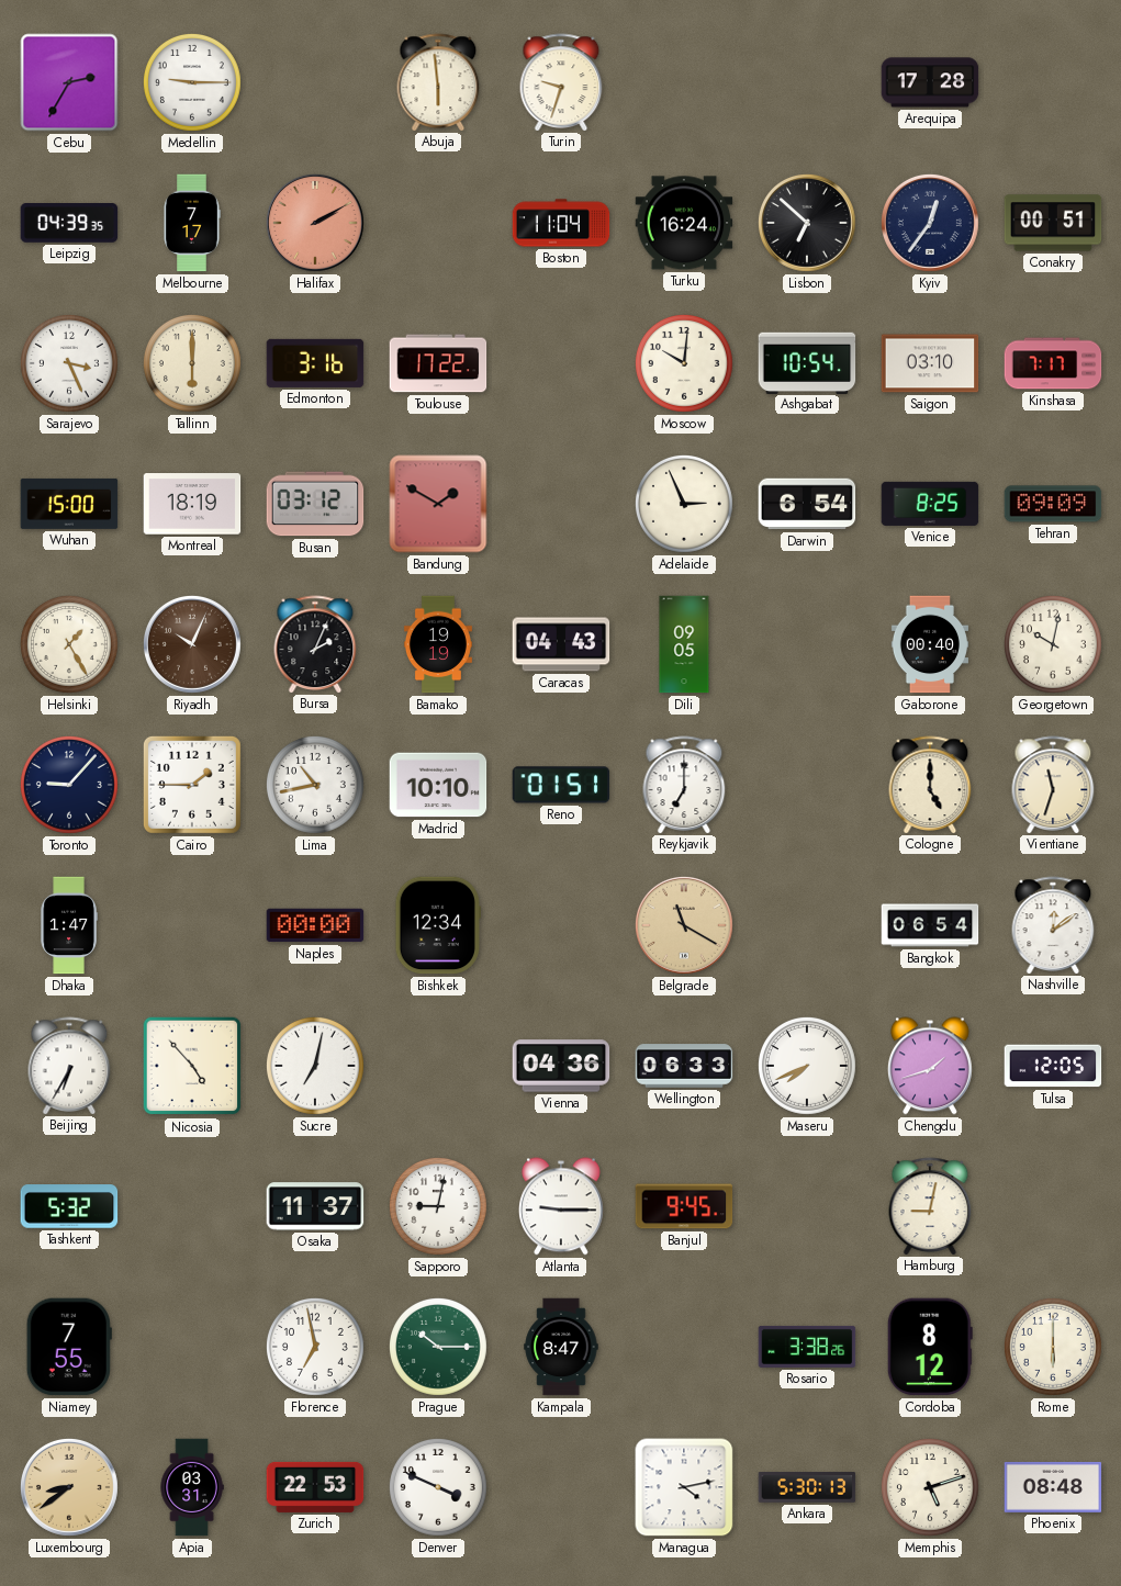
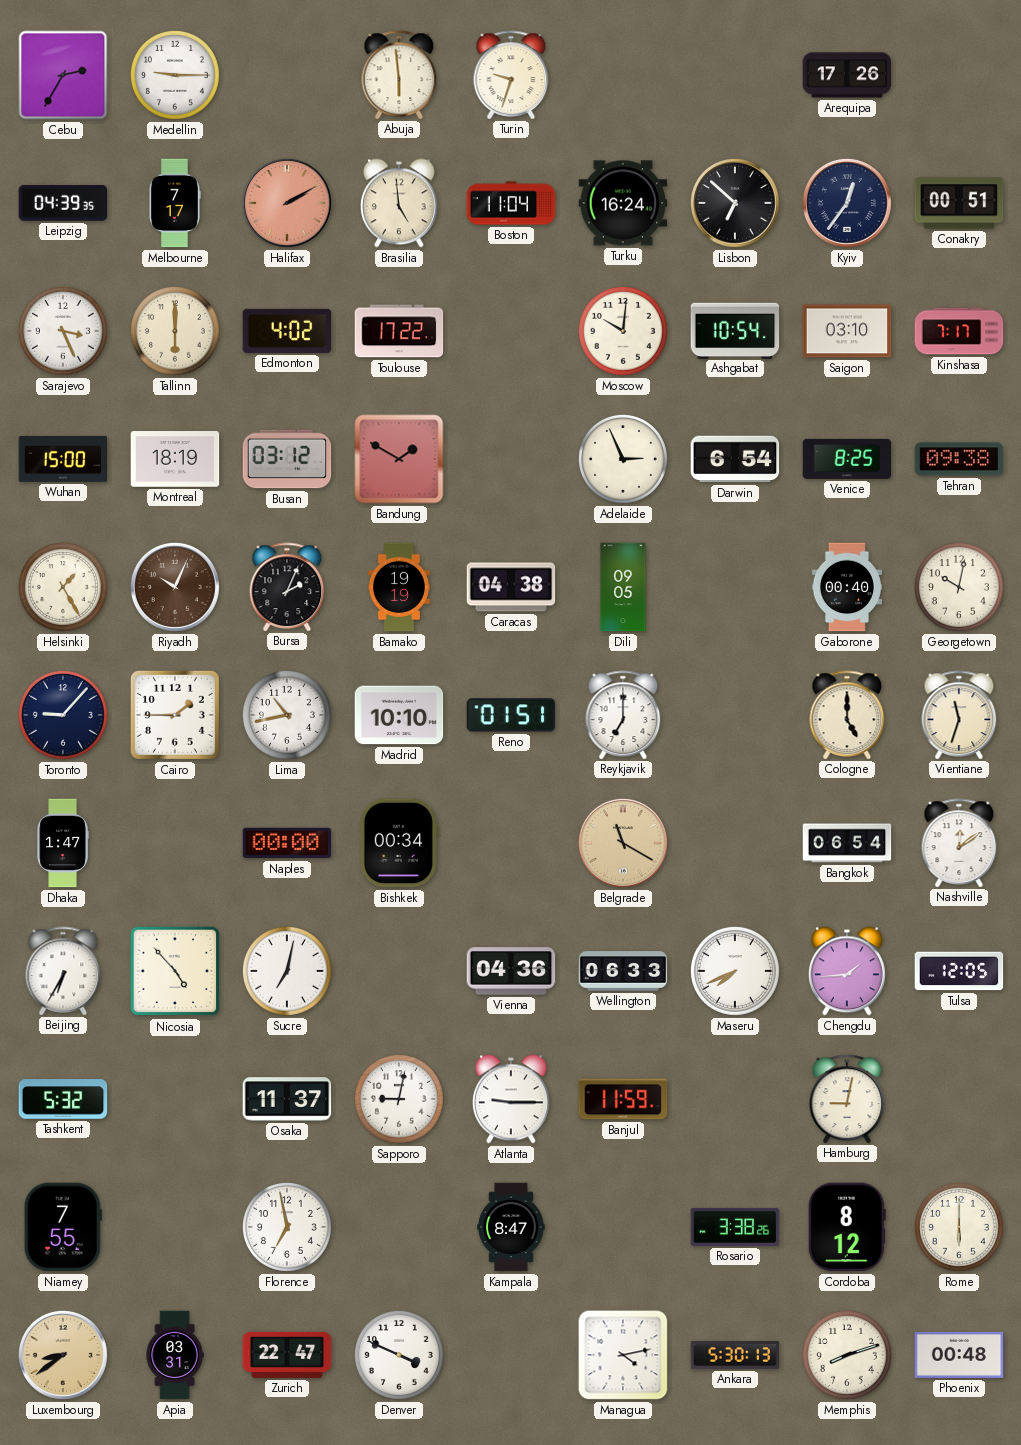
Arequipa: 17:28 -> 17:26 (847, 75)
Brasilia: none -> 4:59 (399, 203)
Edmonton: 3:16 -> 4:02 (287, 331)
Tehran: 09:09 -> 09:38 (959, 459)
Caracas: 04:43 -> 04:38 (511, 587)
Bishkek: 12:34 -> 00:34 (399, 843)
Chengdu: 1:42 -> 1:44 (847, 971)
Banjul: 9:45 -> 11:59 (623, 1099)
Prague: 10:15 -> none (438, 1347)
Zurich: 22:53 -> 22:47 (287, 1355)
Memphis: 5:12 -> 8:12 (847, 1355)
Phoenix: 08:48 -> 00:48 (959, 1355)
